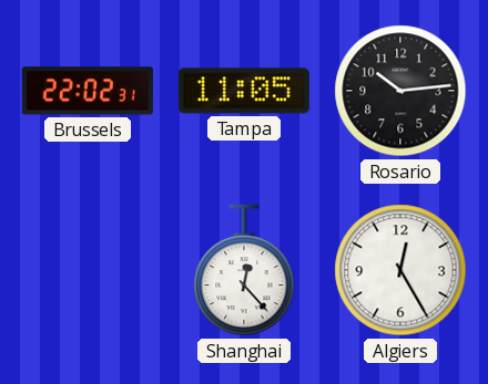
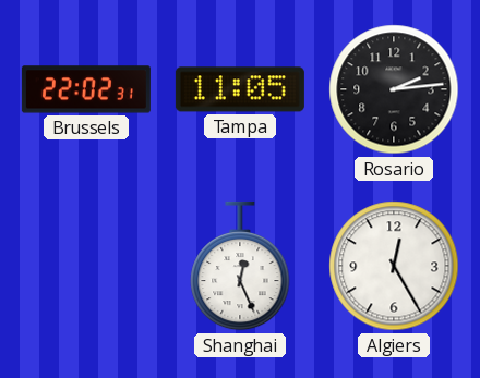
Rosario: 10:14 -> 2:14 (394, 89)
Shanghai: 12:23 -> 12:26 (240, 266)
